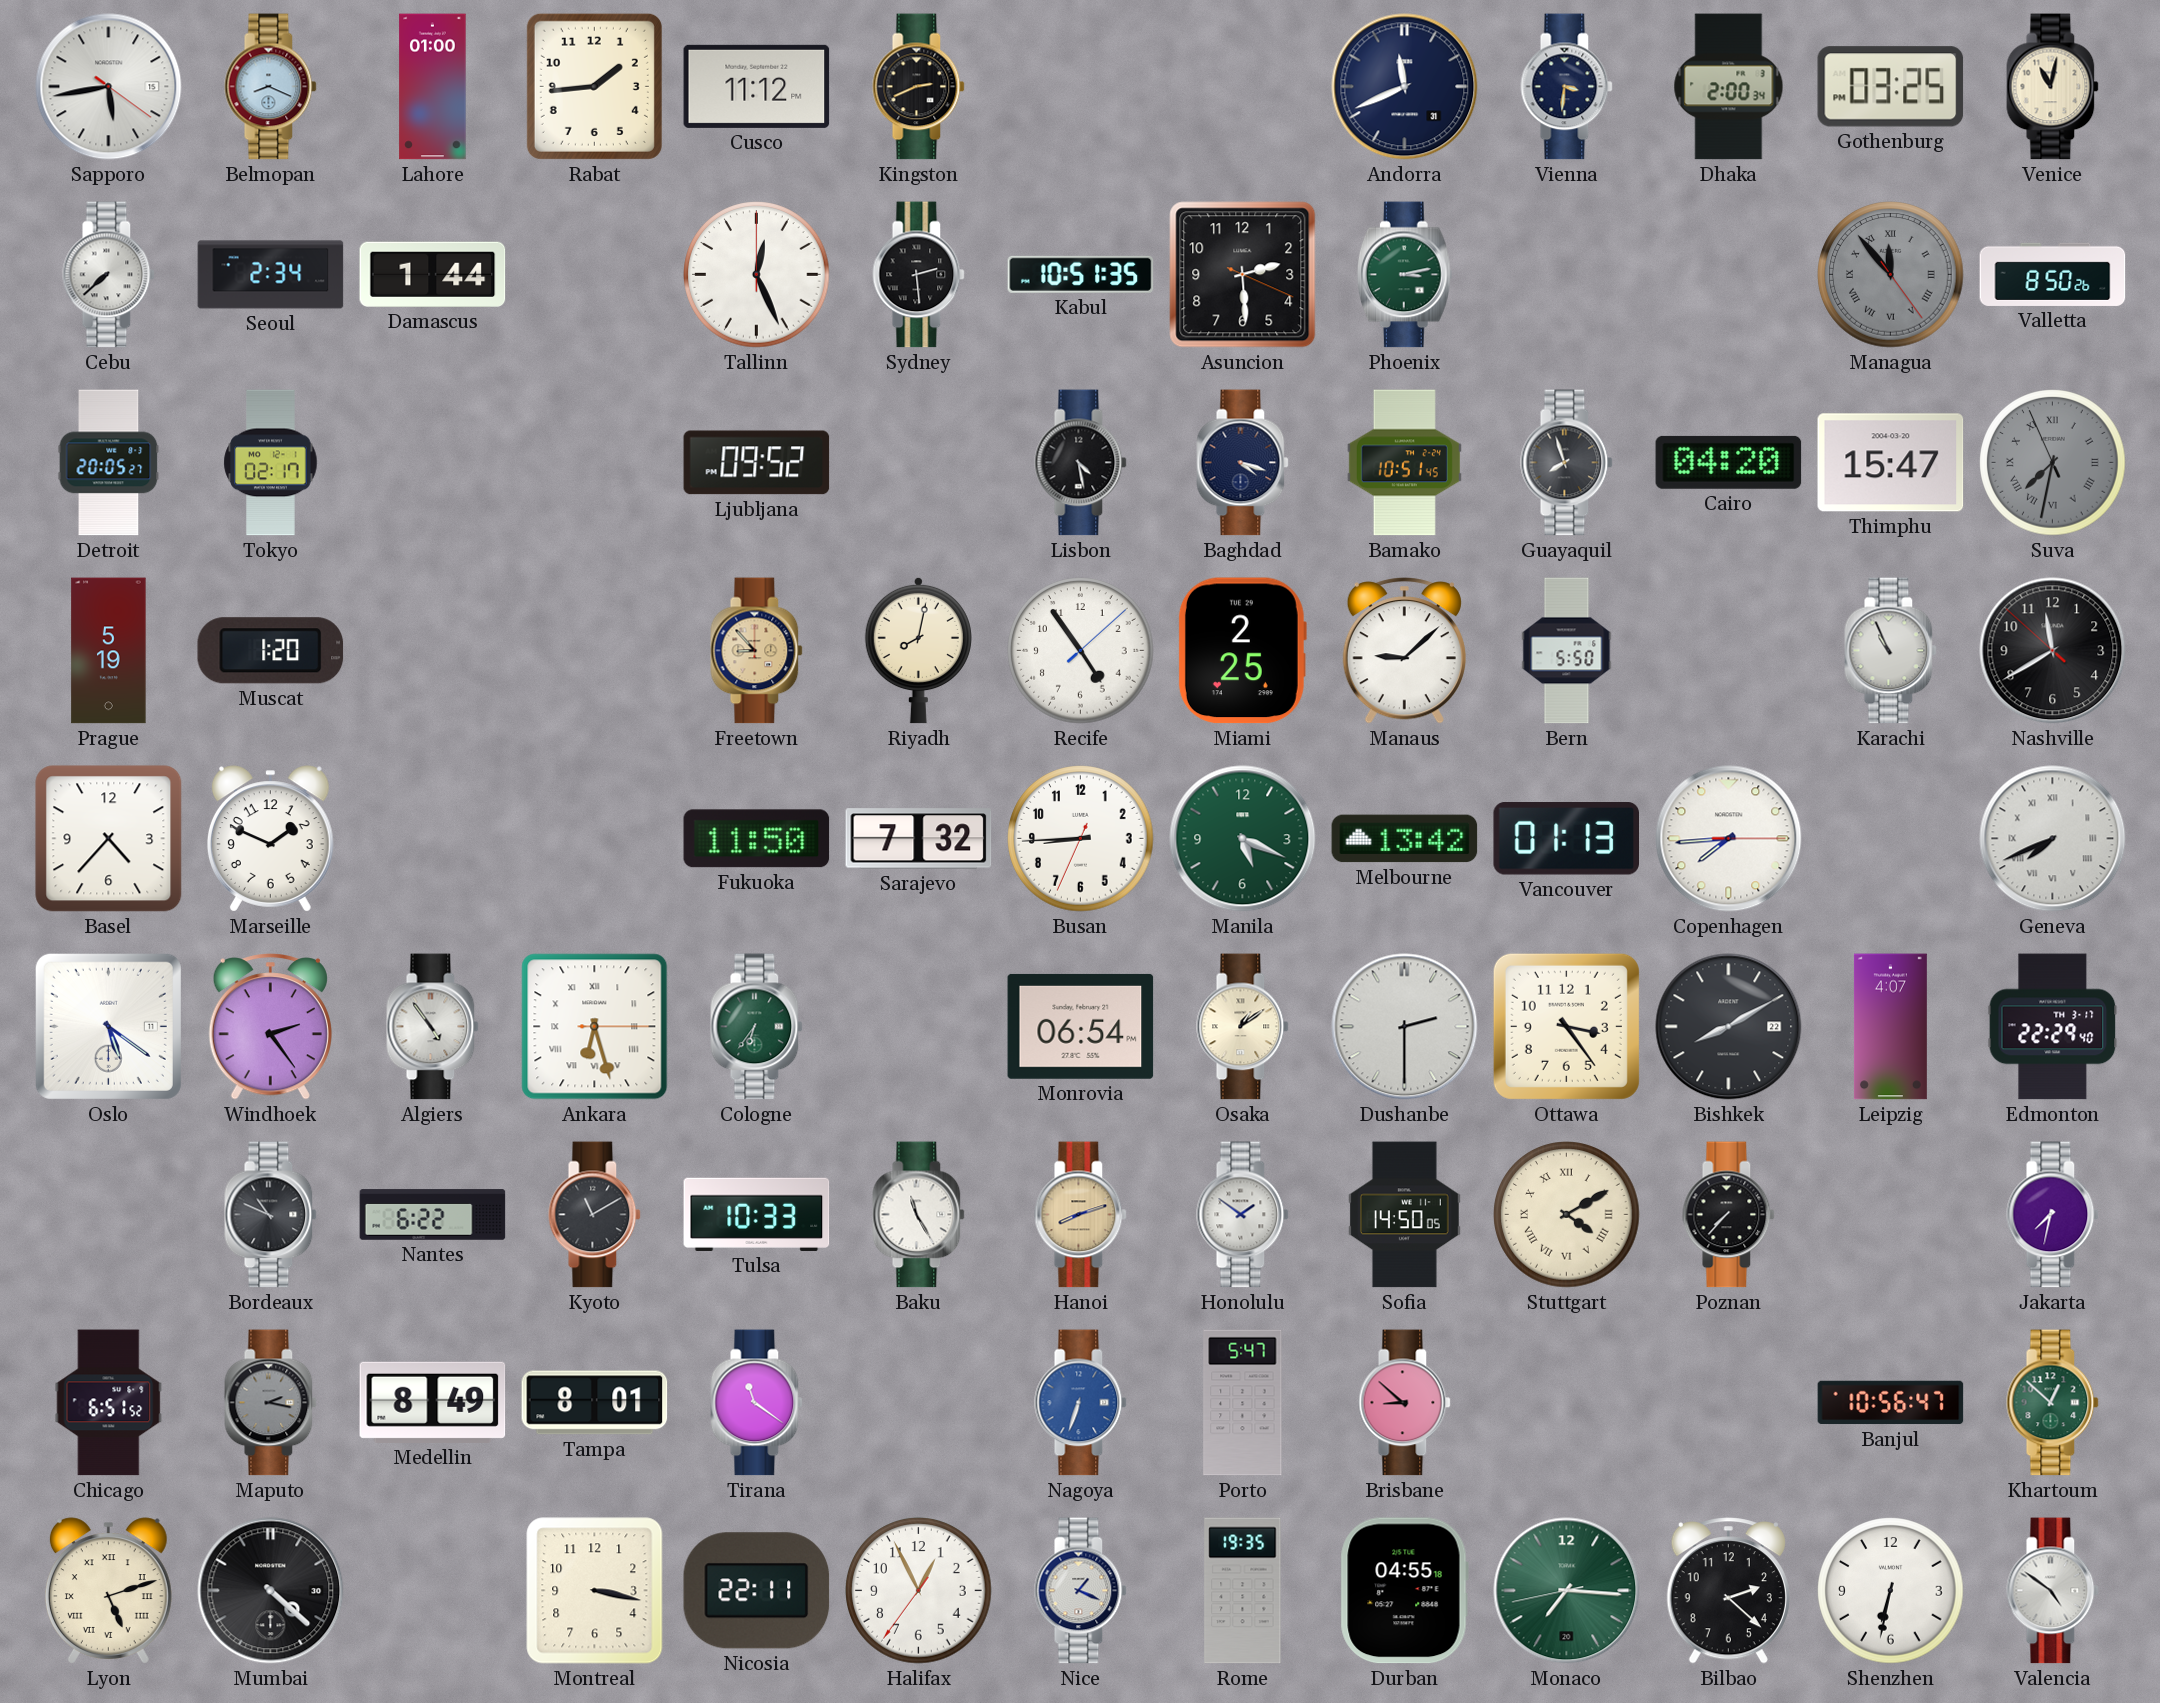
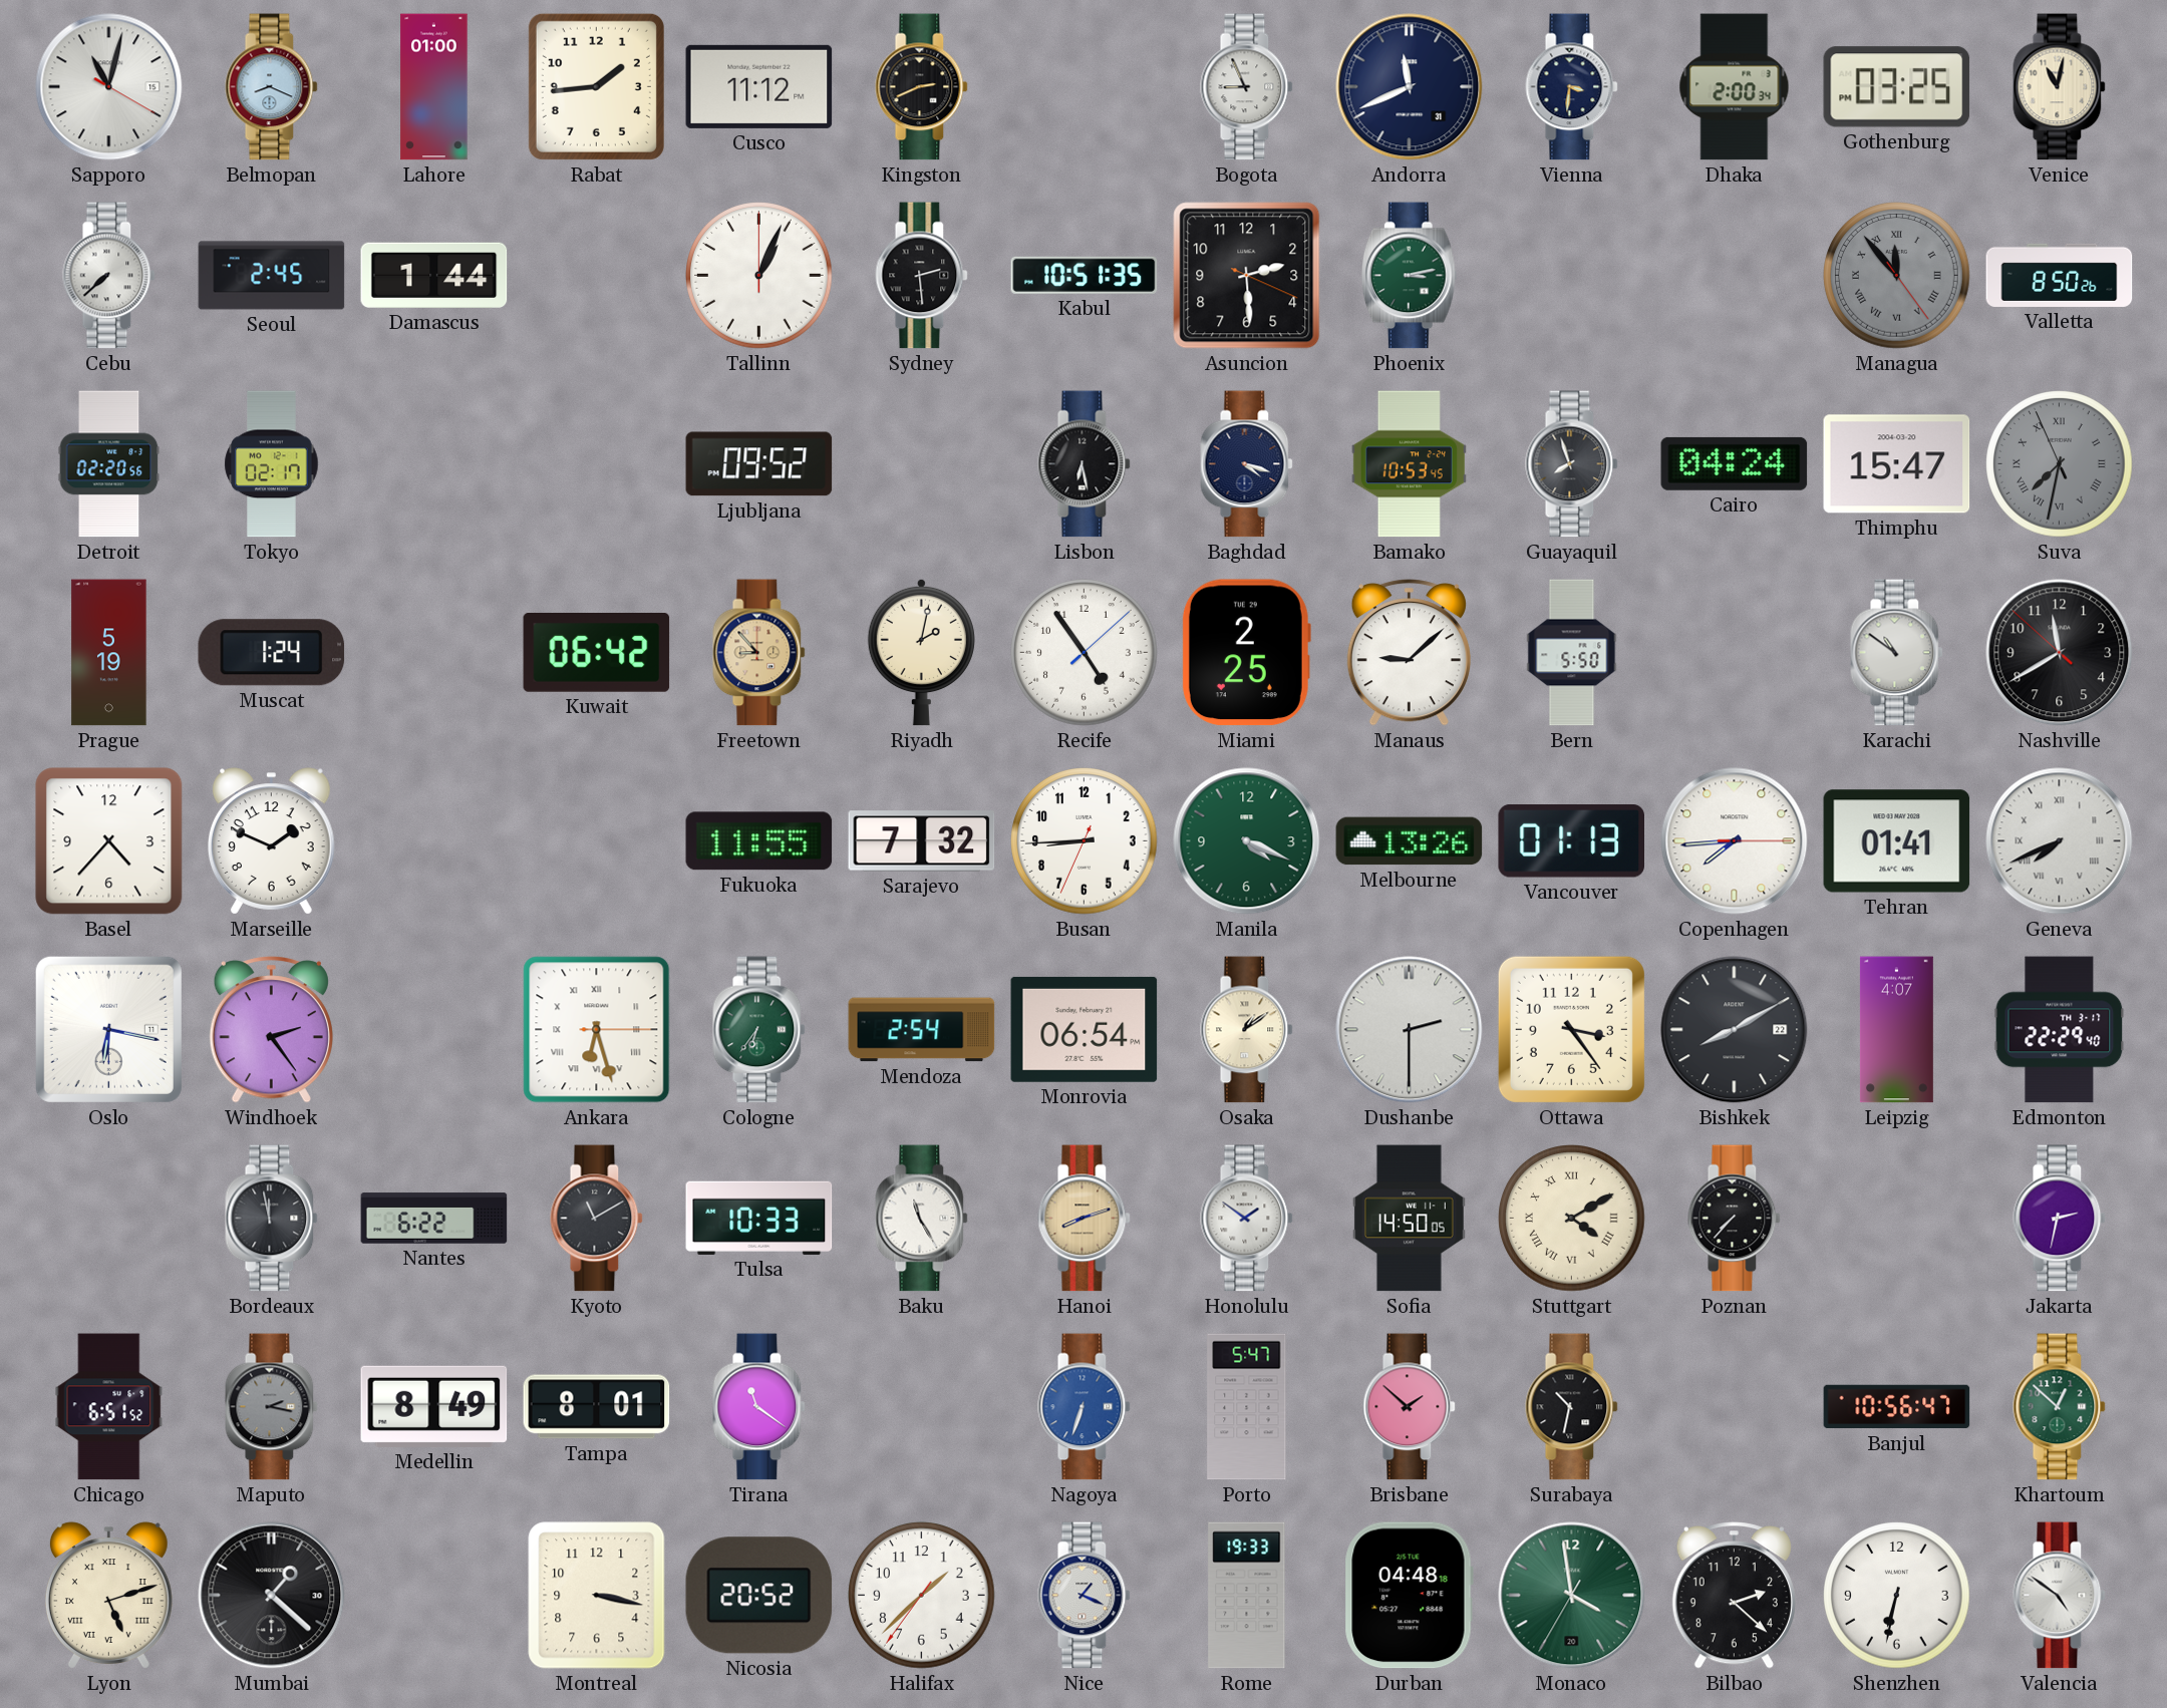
Sapporo: 5:43 -> 11:02 (109, 87)
Bogota: none -> 8:56 (1247, 87)
Seoul: 2:34 -> 2:45 (272, 276)
Tallinn: 12:26 -> 1:04 (759, 276)
Detroit: 20:05 -> 02:20 (109, 464)
Lisbon: 4:28 -> 6:28 (1085, 464)
Bamako: 10:51 -> 10:53 (1409, 464)
Cairo: 04:20 -> 04:24 (1735, 463)
Muscat: 1:20 -> 1:24 (272, 653)
Kuwait: none -> 06:42 (597, 653)
Riyadh: 8:02 -> 2:02 (921, 652)
Karachi: 10:56 -> 10:51 (1897, 653)
Fukuoka: 11:50 -> 11:55 (759, 841)
Manila: 5:19 -> 4:19 (1247, 841)
Melbourne: 13:42 -> 13:26 (1410, 841)
Tehran: none -> 01:41 (1897, 841)
Oslo: 5:21 -> 6:17 (108, 1029)
Algiers: 4:54 -> none (433, 1027)
Mendoza: none -> 2:54 (922, 1030)
Bordeaux: 10:49 -> 11:58 (272, 1219)
Jakarta: 7:32 -> 2:32 (2060, 1219)
Brisbane: 8:52 -> 1:52 (1410, 1407)
Surabaya: none -> 10:32 (1572, 1407)
Mumbai: 4:22 -> 1:22 (272, 1596)
Nicosia: 22:11 -> 20:52 (759, 1596)
Halifax: 12:55 -> 1:37 (922, 1596)
Rome: 19:35 -> 19:33 (1247, 1596)
Durban: 04:55 -> 04:48 (1409, 1596)
Monaco: 7:15 -> 3:58 (1572, 1596)
